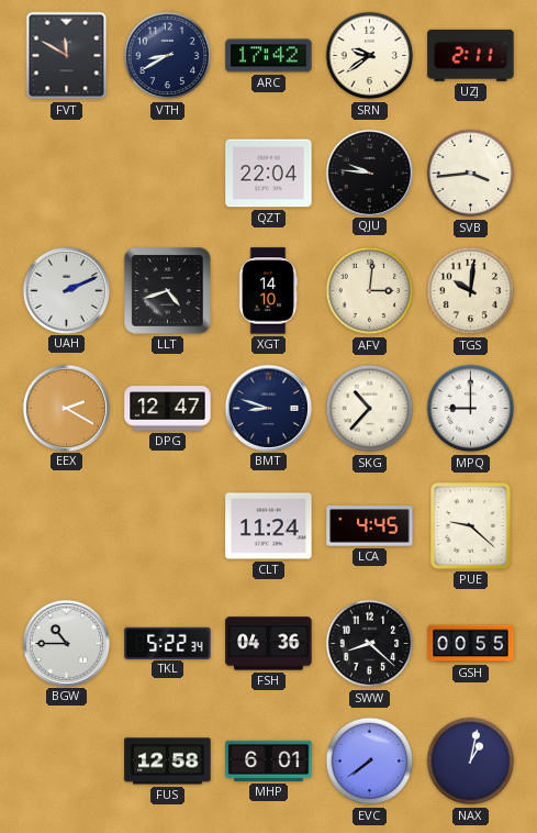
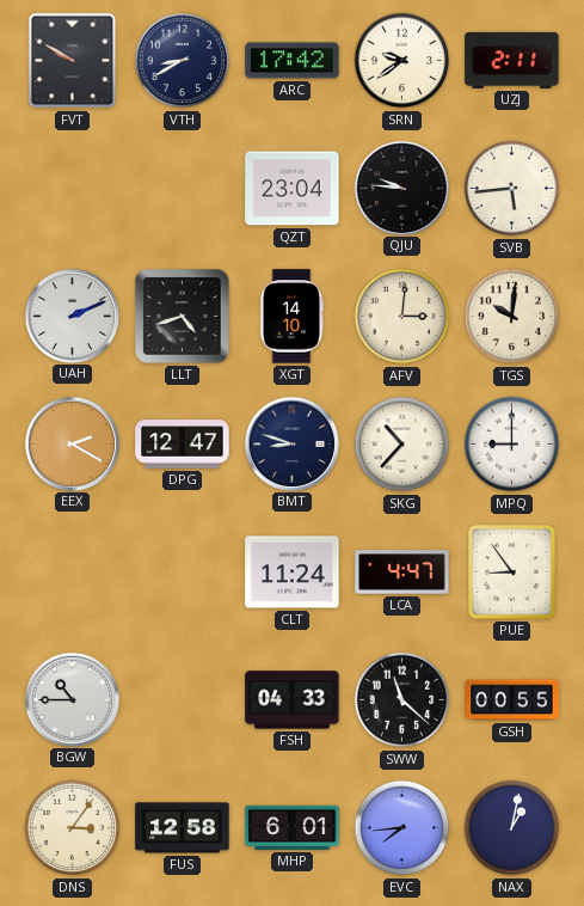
FVT: 11:50 -> 9:50 (73, 61)
QZT: 22:04 -> 23:04 (293, 189)
SVB: 3:44 -> 5:44 (512, 189)
LCA: 4:45 -> 4:47 (402, 573)
PUE: 9:22 -> 8:54 (512, 573)
TKL: 5:22 -> none (168, 643)
FSH: 04:36 -> 04:33 (293, 700)
SWW: 8:22 -> 11:22 (402, 700)
DNS: none -> 3:06 (73, 828)
EVC: 7:39 -> 7:44 (402, 828)
